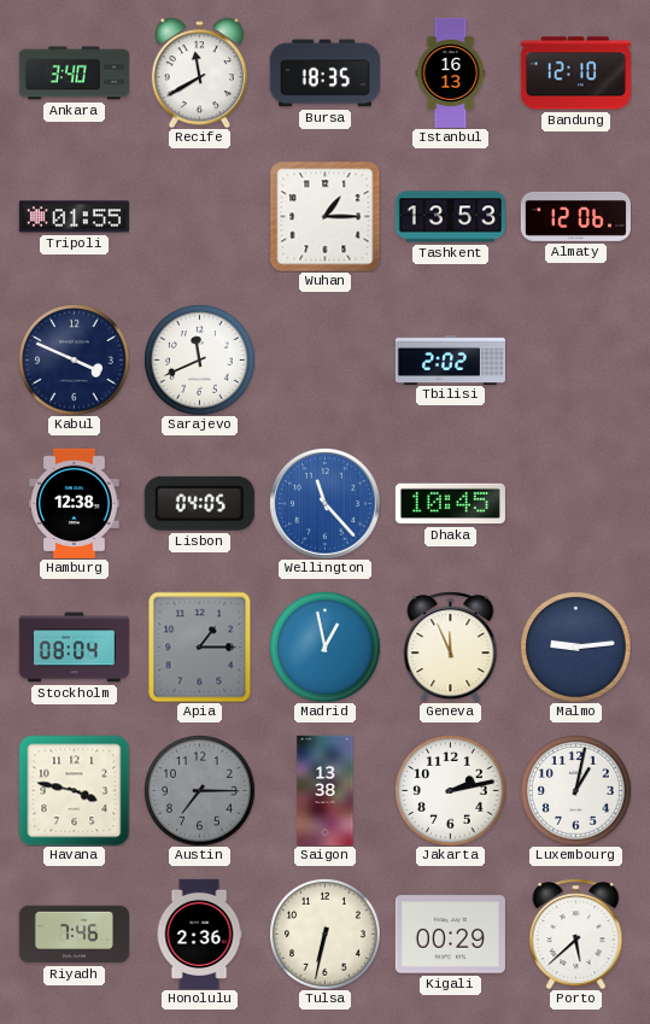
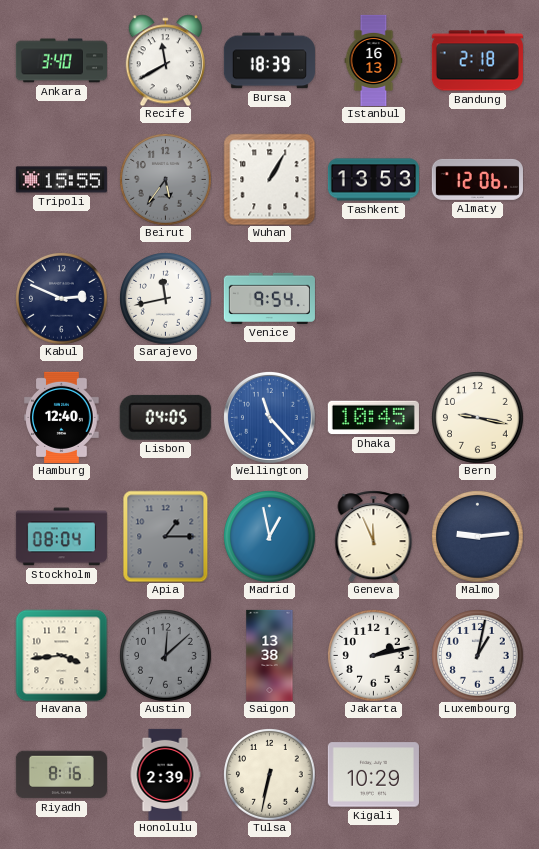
Bursa: 18:35 -> 18:39 (269, 61)
Bandung: 12:10 -> 2:18 (477, 61)
Tripoli: 01:55 -> 15:55 (61, 180)
Beirut: none -> 5:36 (166, 180)
Wuhan: 1:15 -> 1:05 (269, 179)
Kabul: 3:49 -> 2:49 (62, 299)
Sarajevo: 11:41 -> 11:43 (166, 299)
Venice: none -> 9:54 (269, 298)
Tbilisi: 2:02 -> none (450, 359)
Hamburg: 12:38 -> 12:40 (62, 417)
Bern: none -> 9:17 (478, 418)
Havana: 3:47 -> 3:44 (61, 655)
Austin: 7:15 -> 12:08 (166, 656)
Riyadh: 7:46 -> 8:16 (61, 775)
Honolulu: 2:36 -> 2:39 (165, 774)
Kigali: 00:29 -> 10:29 (373, 775)
Porto: 5:38 -> none (576, 934)
